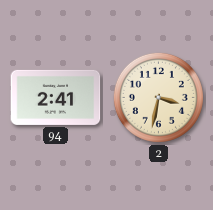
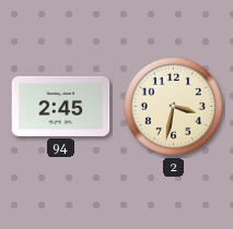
94: 2:41 -> 2:45 (61, 106)
